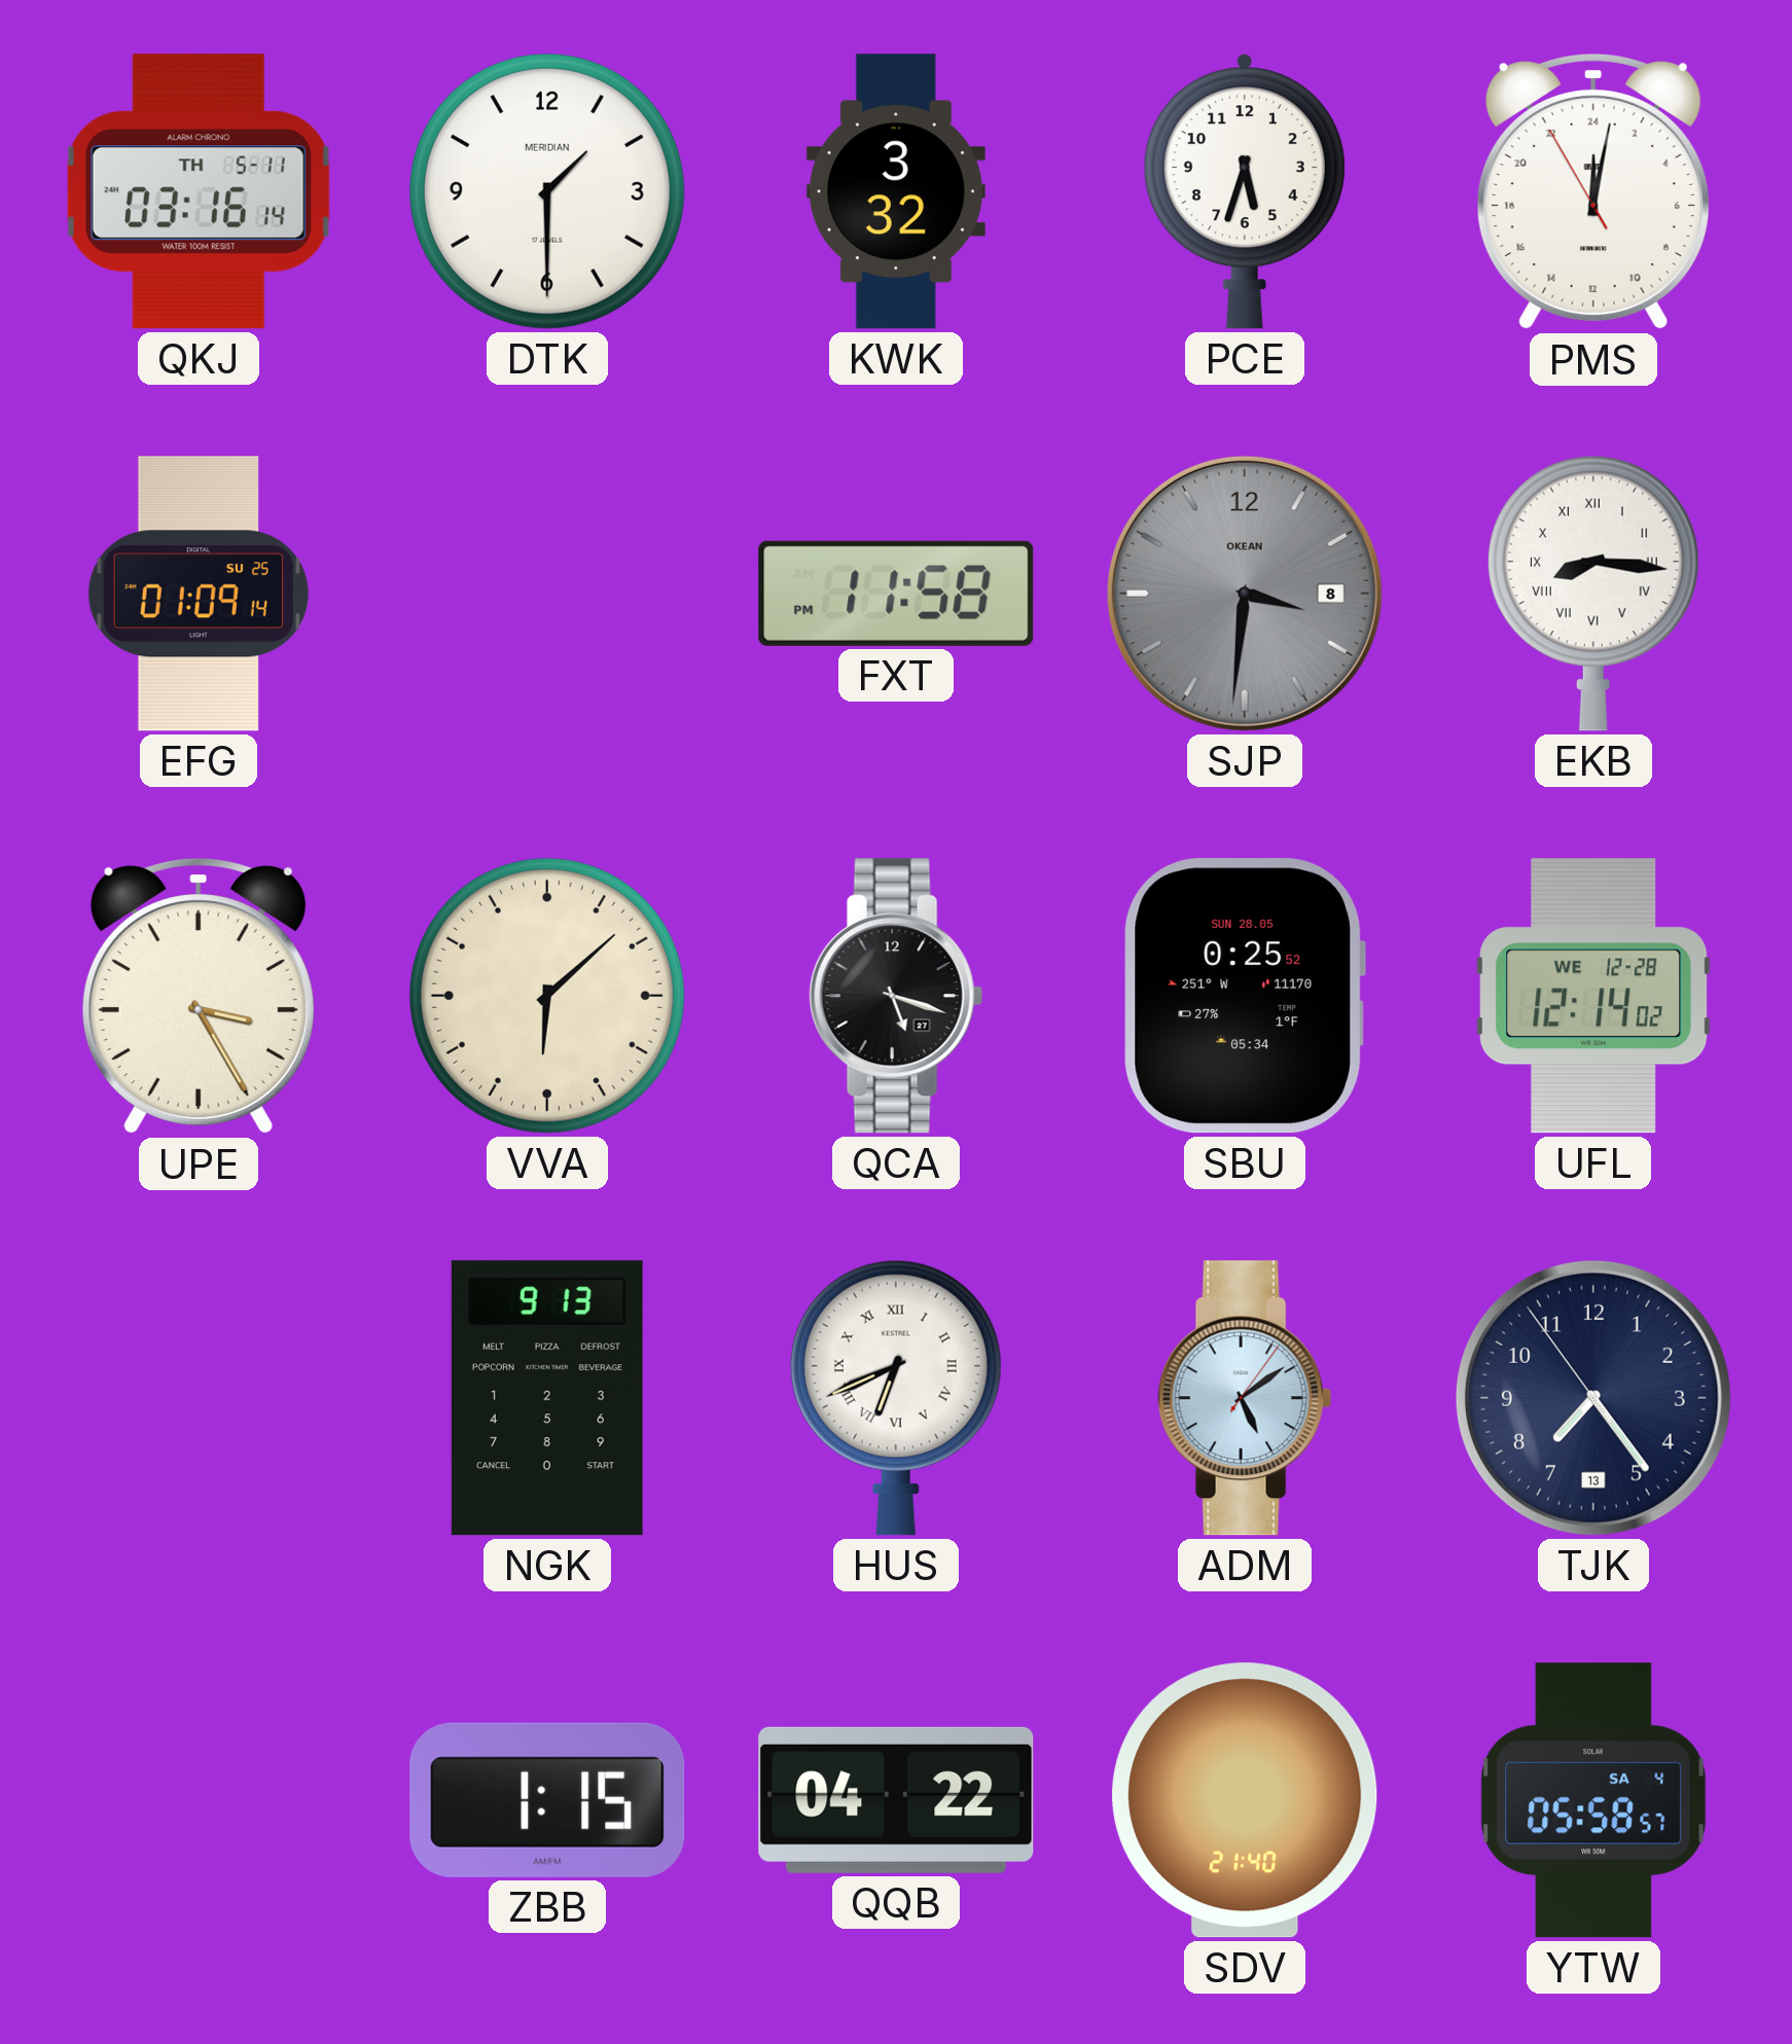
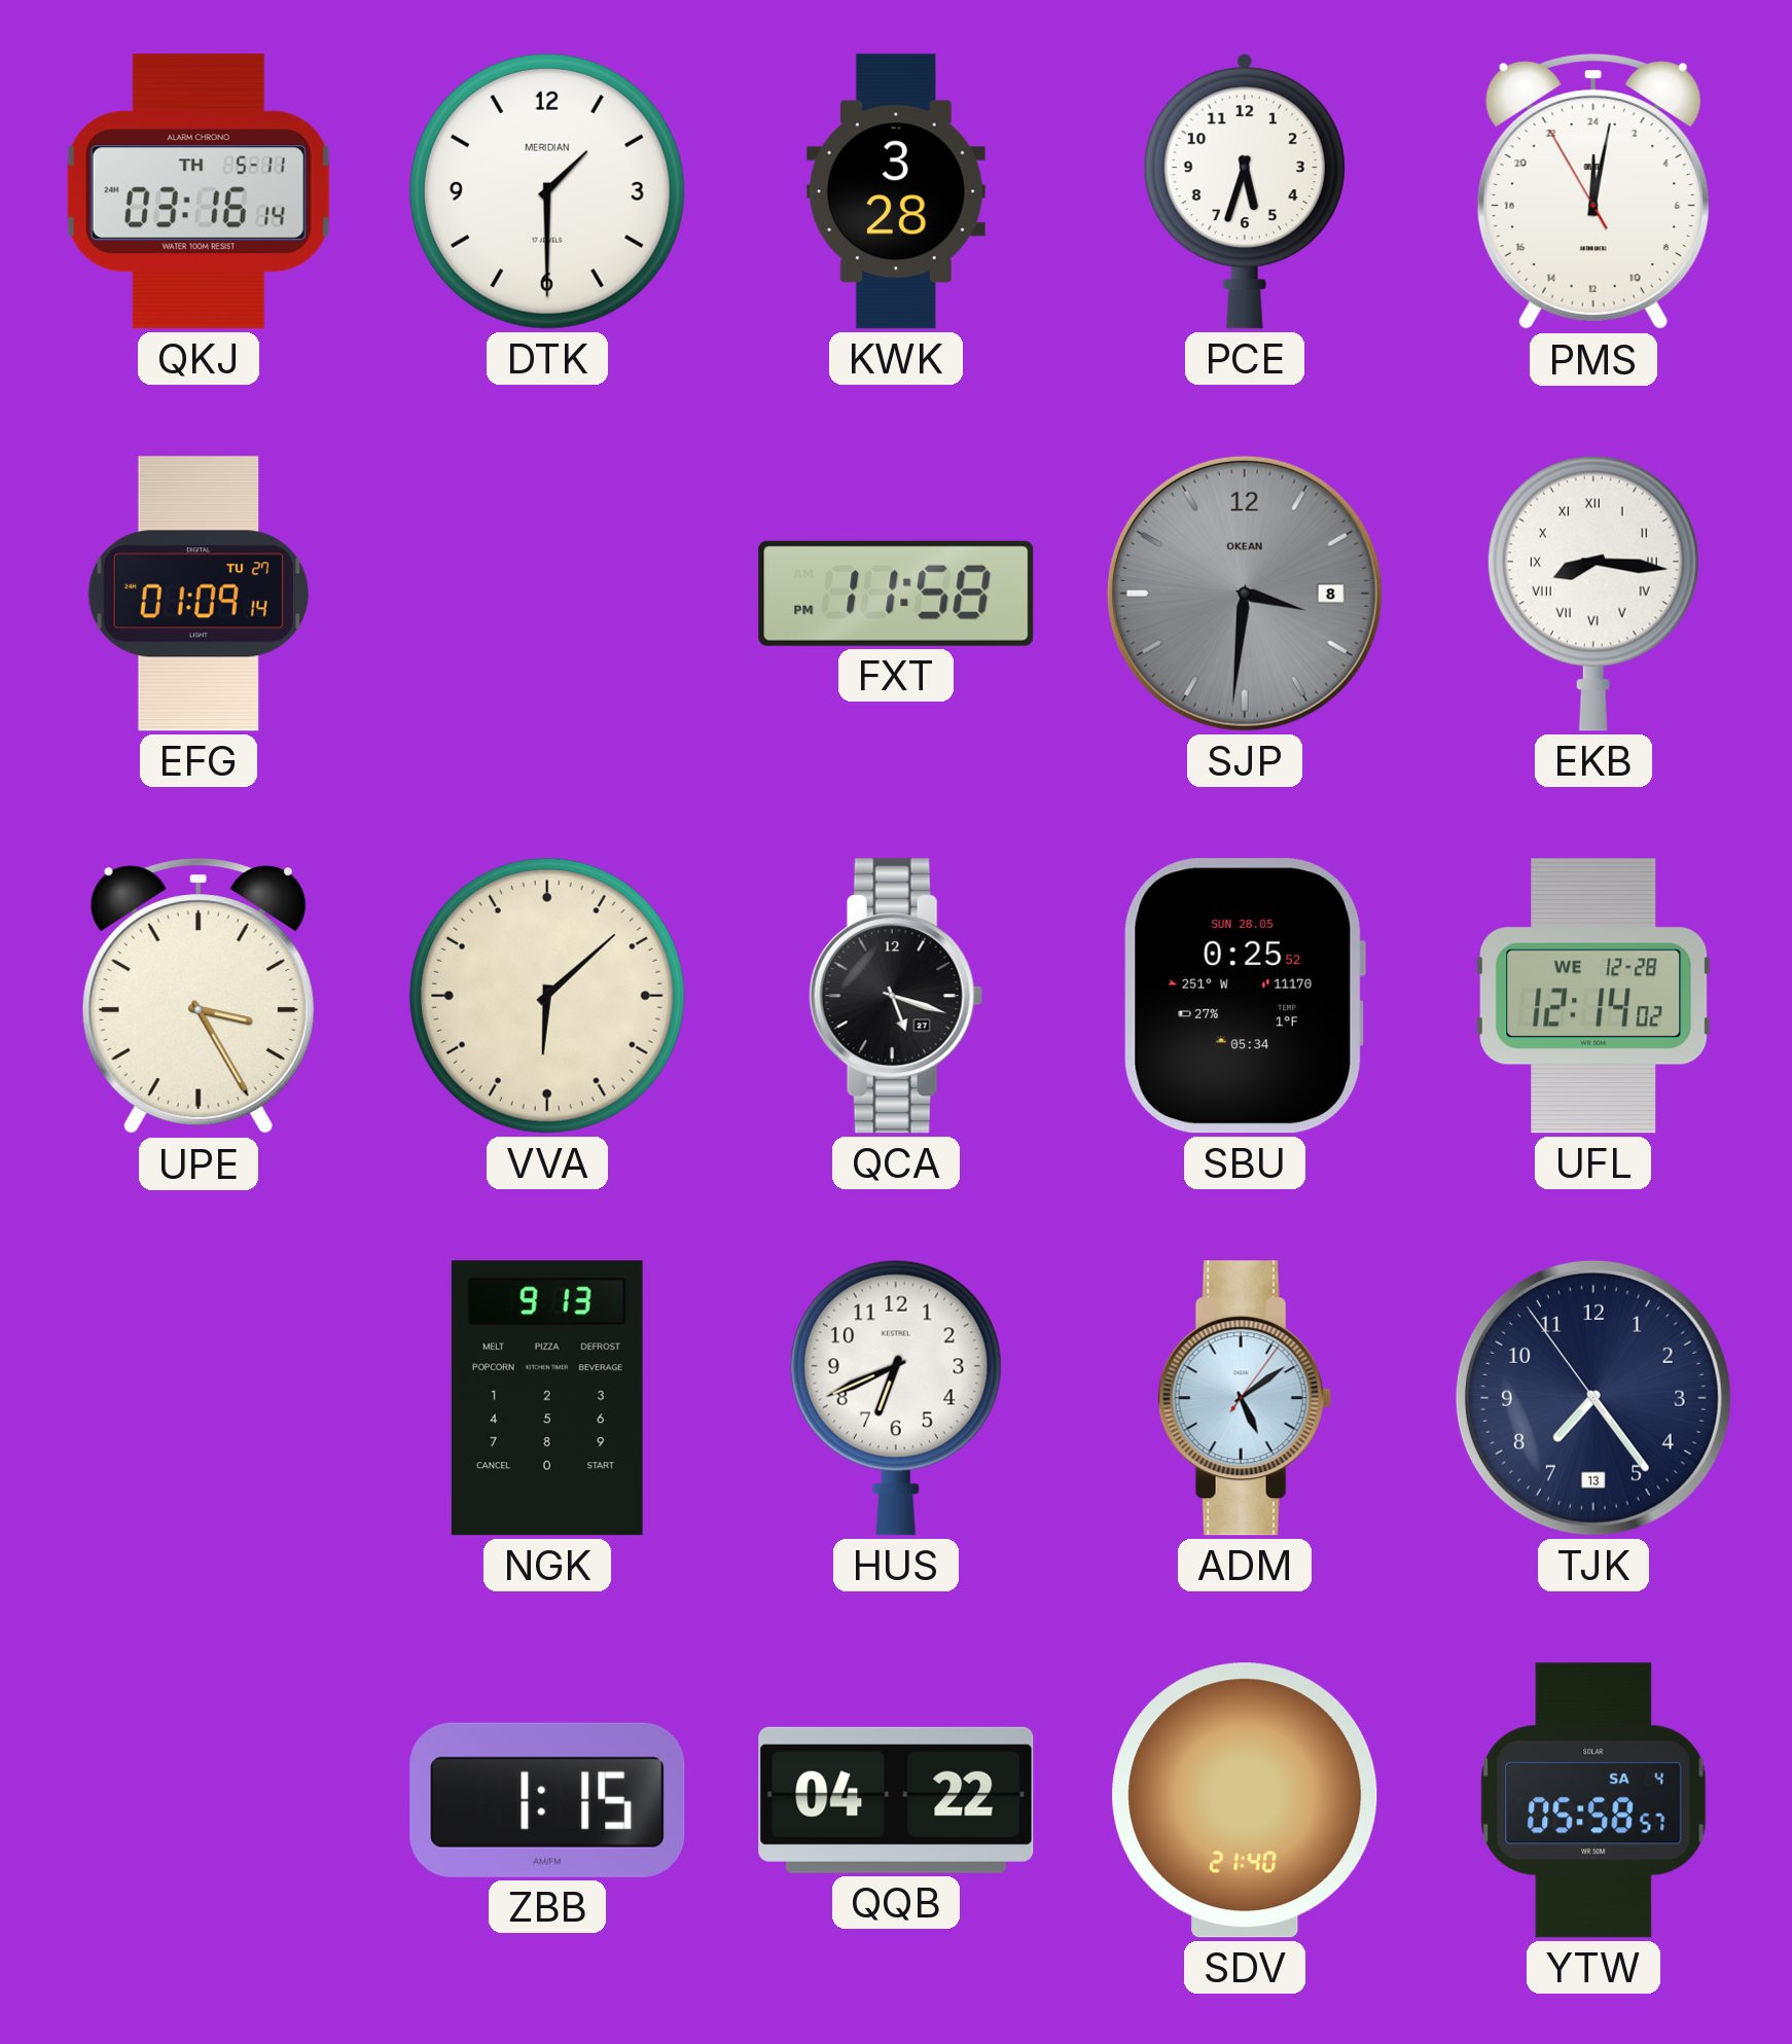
KWK: 3:32 -> 3:28 (896, 191)
EFG date: SU 25 -> TU 27 (199, 594)
HUS numerals: Roman -> Arabic (896, 1398)
